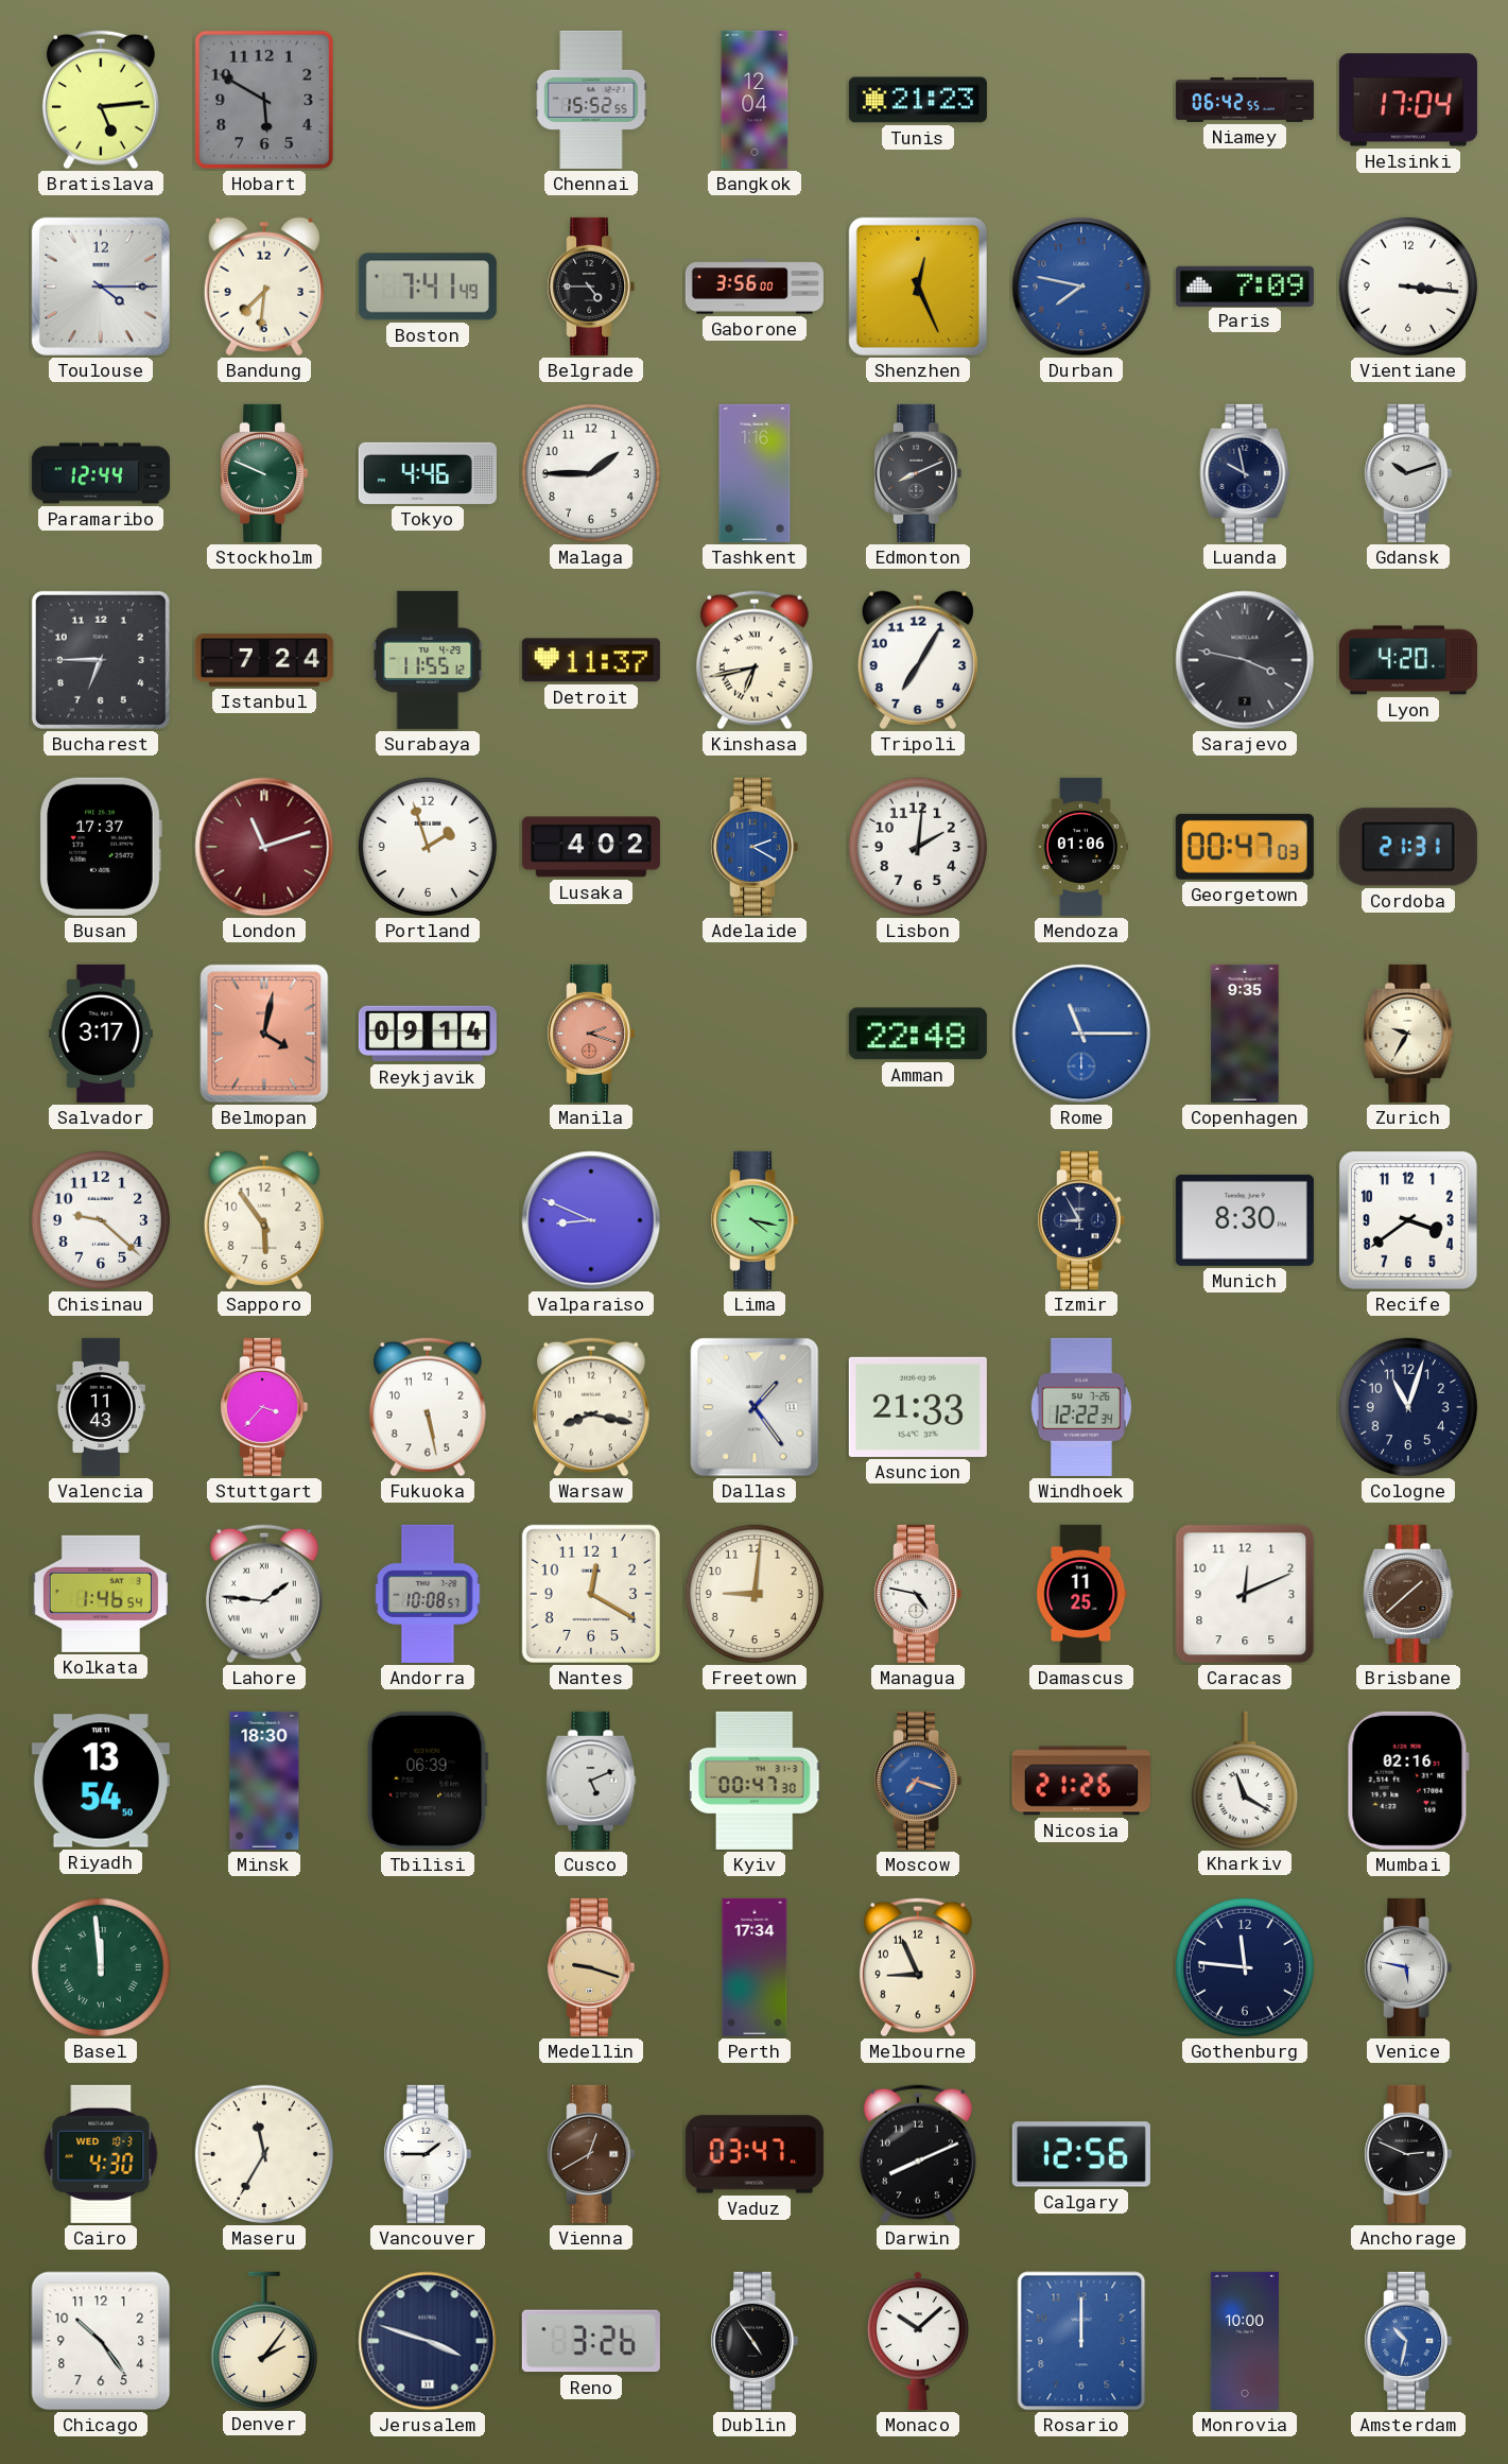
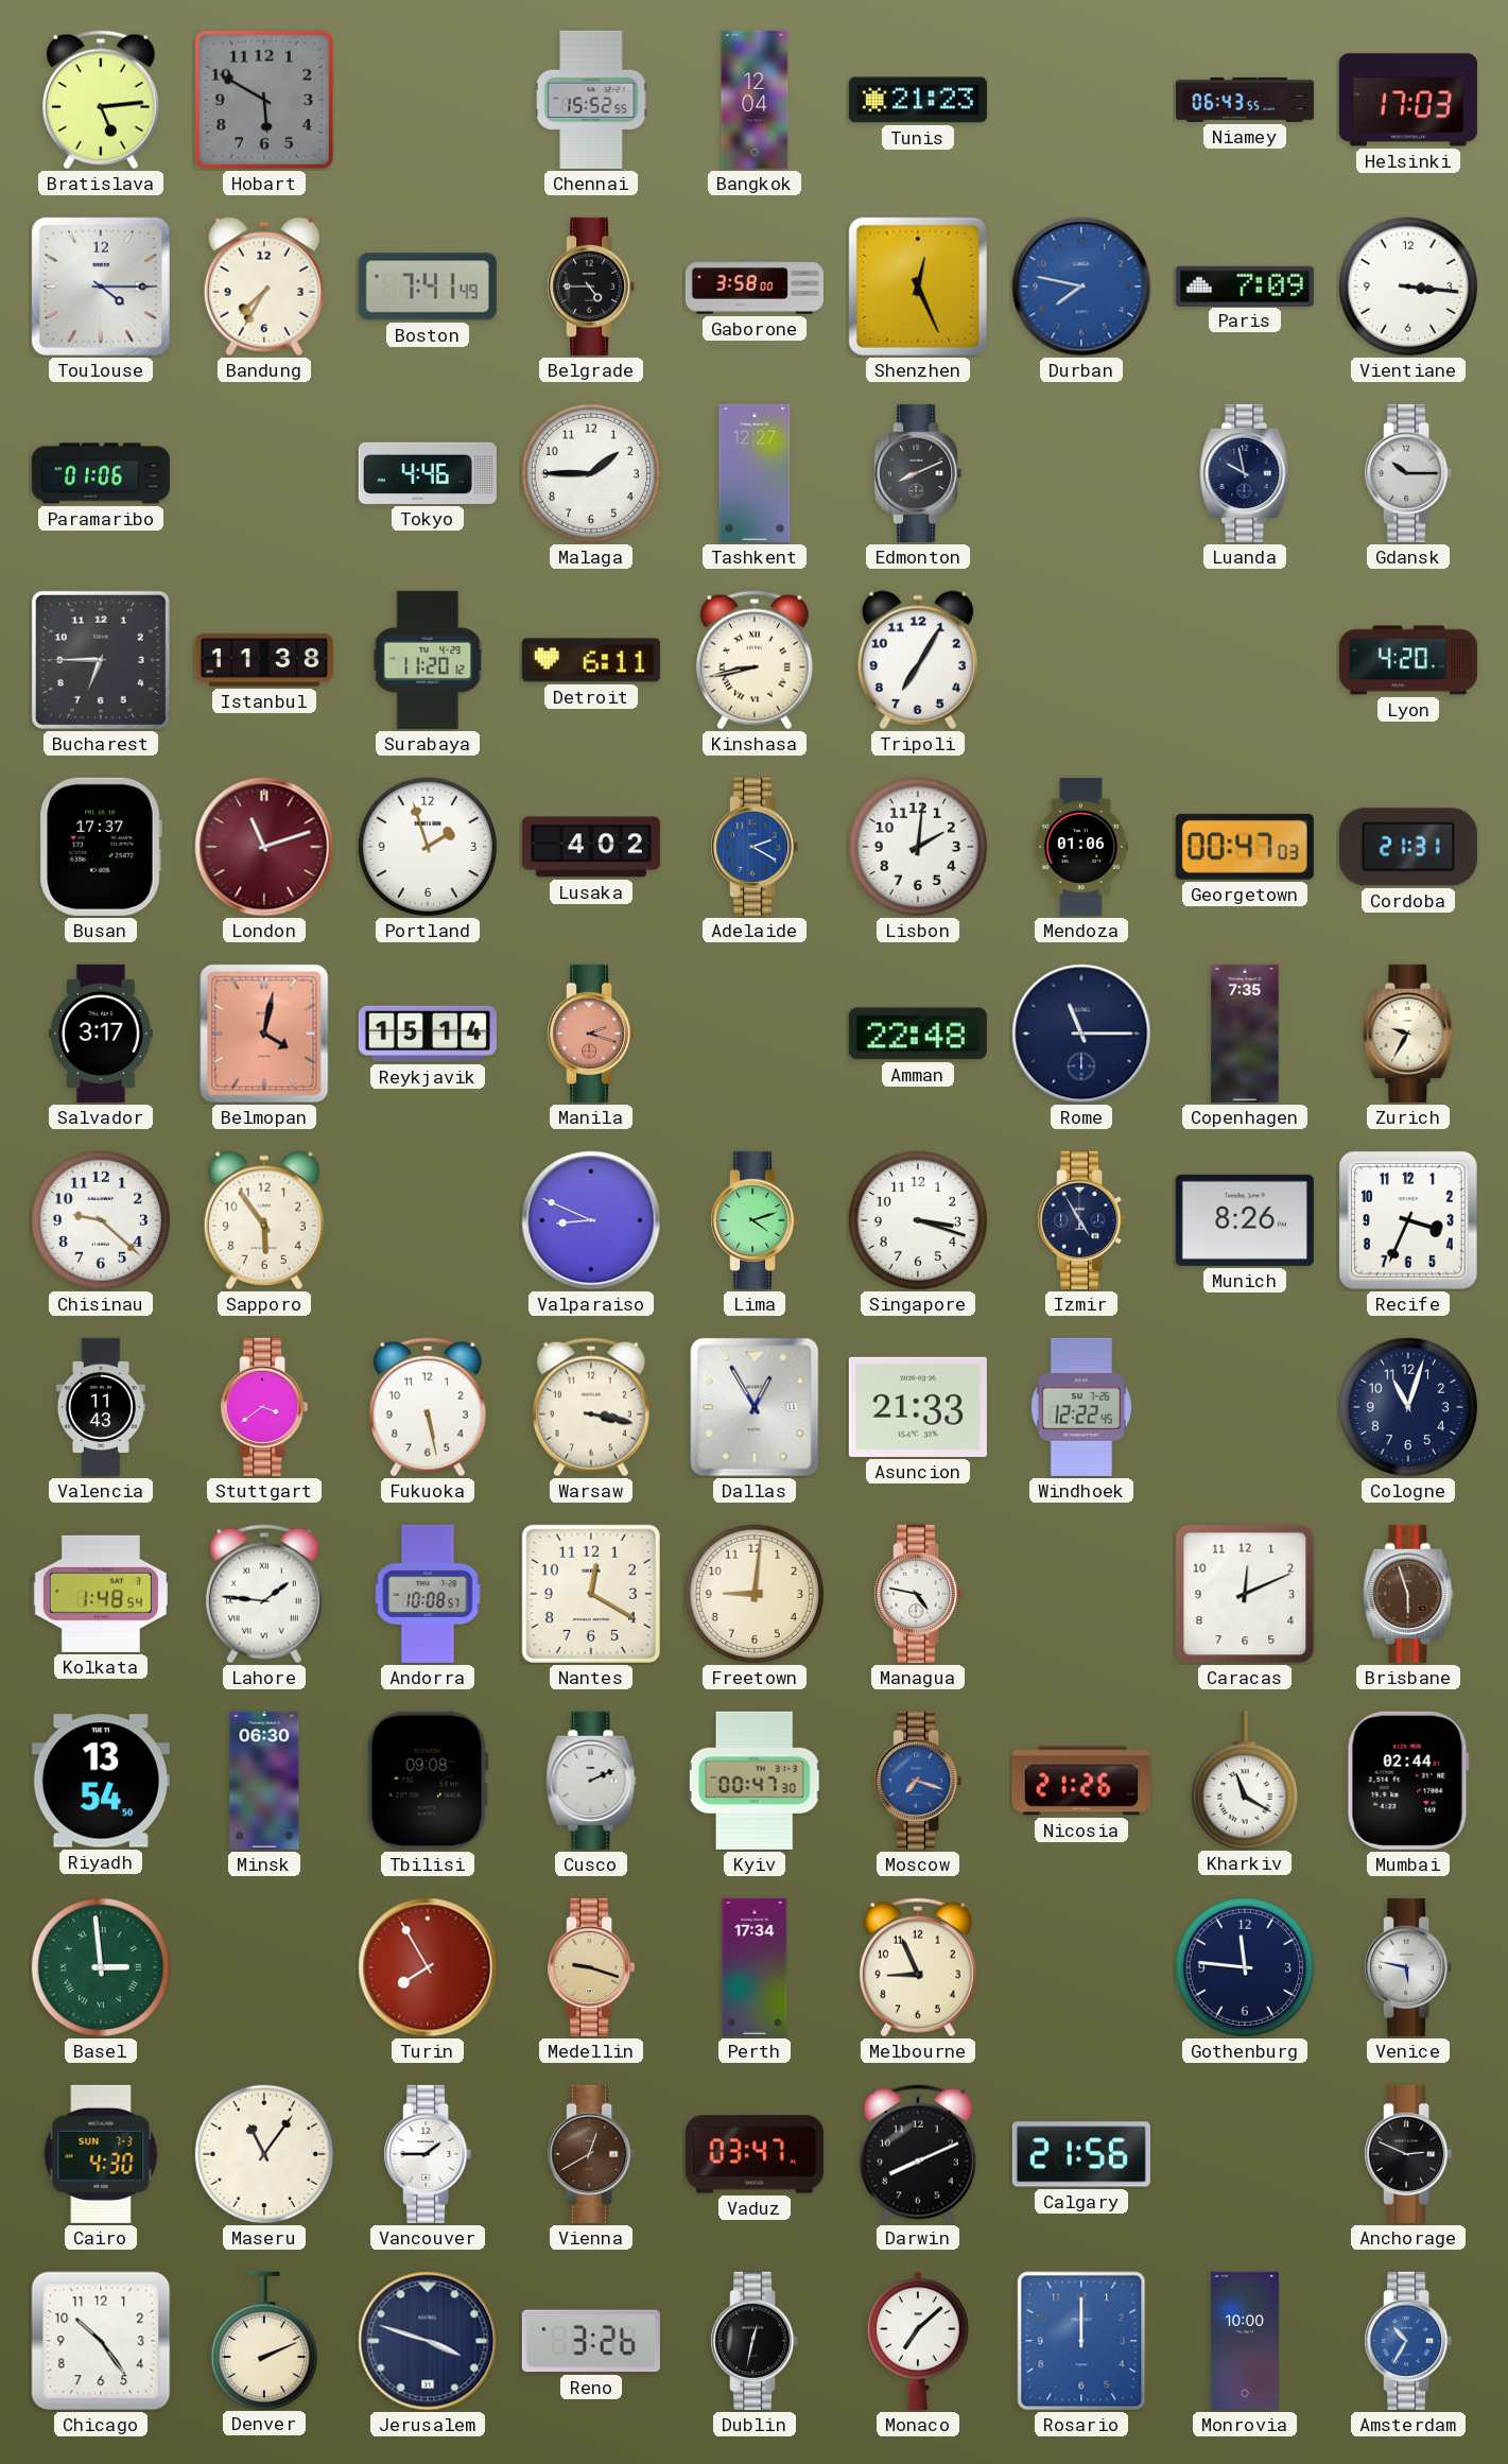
Niamey: 06:42 -> 06:43 (1245, 100)
Helsinki: 17:04 -> 17:03 (1408, 100)
Bandung: 7:31 -> 7:35 (264, 287)
Gaborone: 3:56 -> 3:58 (755, 287)
Paramaribo: 12:44 -> 01:06 (101, 473)
Stockholm: 9:49 -> none (264, 473)
Tashkent: 1:16 -> 12:27 (755, 473)
Gdansk: 10:12 -> 10:15 (1408, 473)
Istanbul: 7:24 -> 11:38 (264, 660)
Surabaya: 11:55 -> 11:20 (428, 660)
Detroit: 11:37 -> 6:11 (591, 660)
Kinshasa: 6:43 -> 8:43 (755, 660)
Sarajevo: 3:47 -> none (1245, 660)
Reykjavik: 09:14 -> 15:14 (428, 1034)
Rome dial: blue -> navy (1081, 1034)
Copenhagen: 9:35 -> 7:35 (1245, 1034)
Lima: 4:17 -> 4:12 (755, 1220)
Singapore: none -> 3:18 (918, 1220)
Izmir: 8:55 -> 4:55 (1081, 1220)
Munich: 8:30 -> 8:26 (1245, 1220)
Recife: 3:39 -> 3:34 (1408, 1220)
Stuttgart: 3:37 -> 3:39 (264, 1407)
Warsaw: 8:17 -> 3:17 (591, 1407)
Dallas: 1:24 -> 12:55 (755, 1407)
Windhoek: 12:22:34 -> 12:22:45 (1081, 1407)
Kolkata: 1:46 -> 1:48 (101, 1594)
Damascus: 11:25 -> none (1081, 1594)
Brisbane: 1:38 -> 5:57 (1408, 1594)
Minsk: 18:30 -> 06:30 (264, 1781)
Tbilisi: 06:39 -> 09:08 (428, 1781)
Cusco: 5:11 -> 2:11 (591, 1781)
Mumbai: 02:16 -> 02:44 (1408, 1781)
Basel: 11:59 -> 2:59 (101, 1967)
Turin: none -> 7:55 (428, 1967)
Cairo date: WED 10-3 -> SUN 7-3 (101, 2154)
Maseru: 11:35 -> 11:06 (264, 2154)
Calgary: 12:56 -> 21:56 (1081, 2154)
Denver: 2:06 -> 2:11 (264, 2340)
Dublin: 4:54 -> 12:32 (755, 2341)
Monaco: 10:08 -> 7:08 (919, 2341)
Amsterdam: 10:32 -> 10:35 (1408, 2341)
